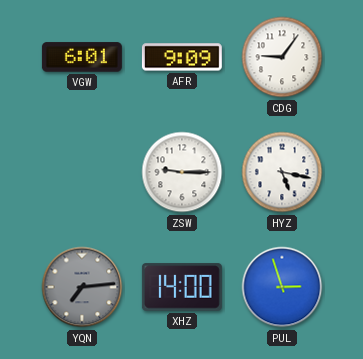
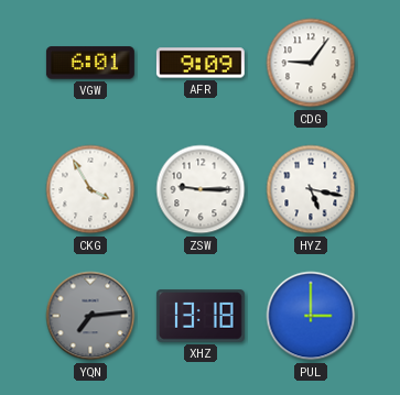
CKG: none -> 3:55 (90, 189)
XHZ: 14:00 -> 13:18 (201, 316)
PUL: 2:57 -> 3:00 (311, 316)
